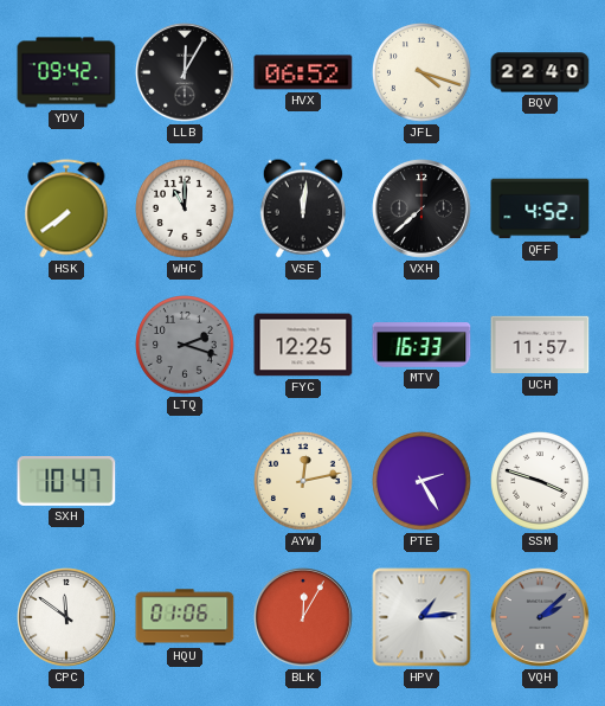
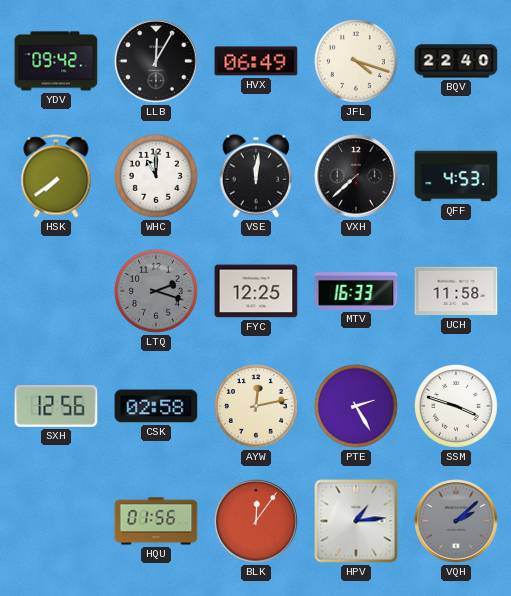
HVX: 06:52 -> 06:49 (256, 61)
QFF: 4:52 -> 4:53 (456, 176)
UCH: 11:57 -> 11:58 (456, 291)
SXH: 10:47 -> 12:56 (56, 407)
CSK: none -> 02:58 (156, 406)
CPC: 11:51 -> none (66, 617)
HQU: 01:06 -> 01:56 (156, 521)
BLK: 12:05 -> 12:06 (256, 521)
